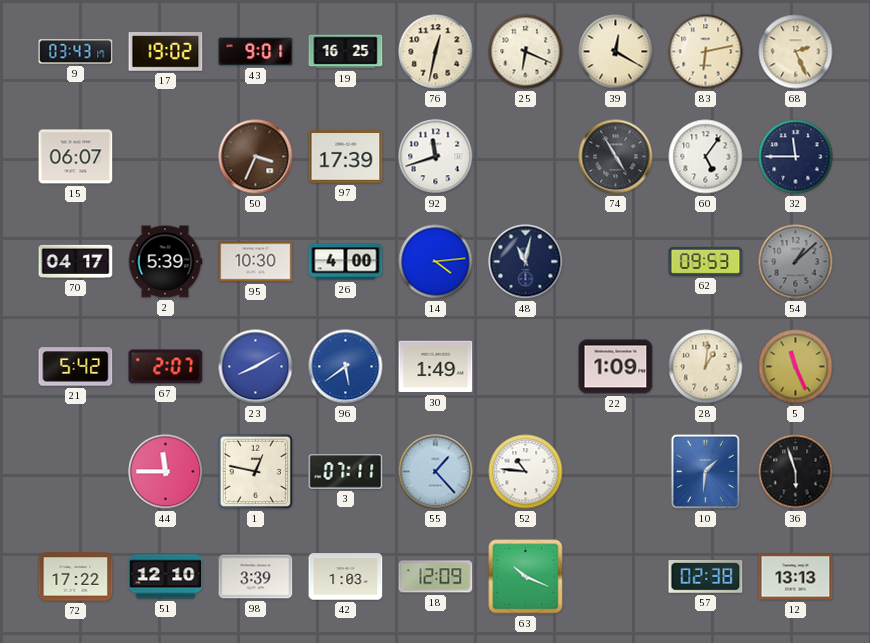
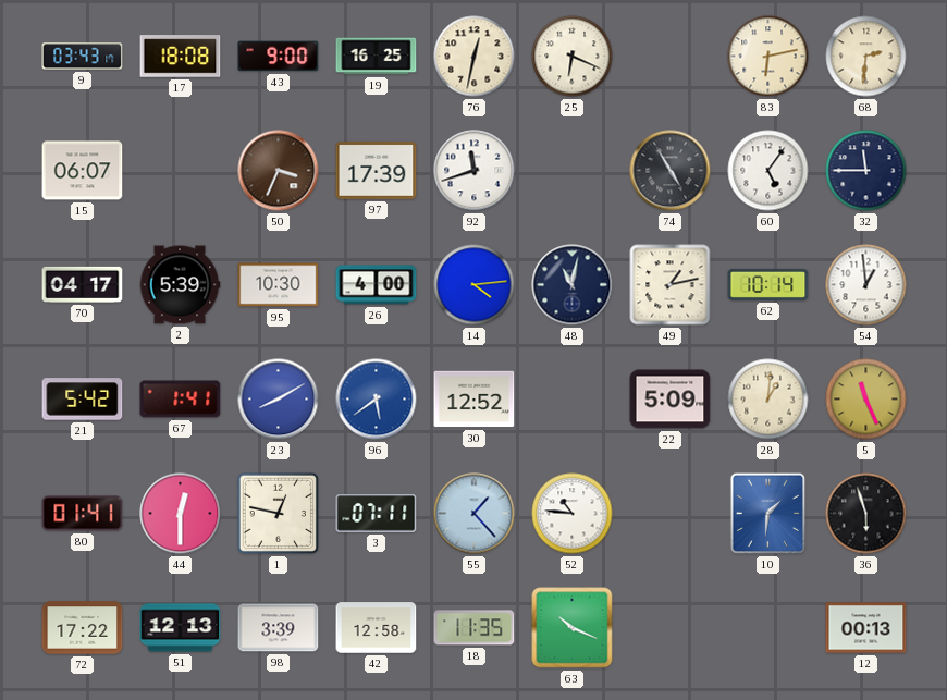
17: 19:02 -> 18:08 (181, 57)
43: 9:01 -> 9:00 (279, 57)
39: 12:20 -> none (616, 52)
68: 2:26 -> 2:31 (866, 57)
49: none -> 1:13 (671, 285)
62: 09:53 -> 10:14 (768, 284)
54: 1:08 -> 12:59 (866, 285)
54 dial: grey -> white (866, 285)
67: 2:07 -> 1:41 (181, 400)
30: 1:49 -> 12:52 (475, 400)
22: 1:09 -> 5:09 (671, 400)
80: none -> 01:41 (83, 514)
44: 11:45 -> 12:30 (181, 514)
51: 12:10 -> 12:13 (181, 628)
42: 1:03 -> 12:58 (377, 628)
18: 12:09 -> 11:35 (475, 628)
57: 02:38 -> none (706, 577)
12: 13:13 -> 00:13 (866, 628)
